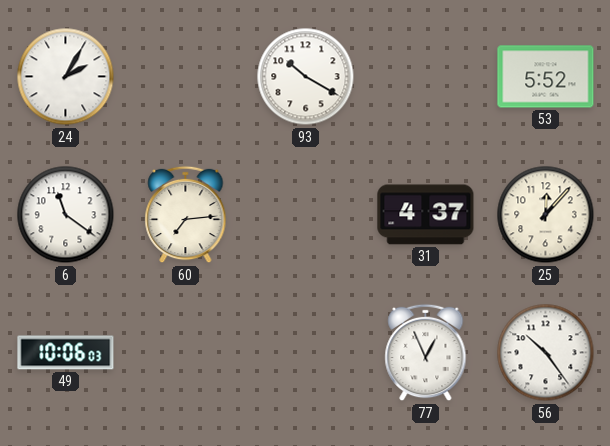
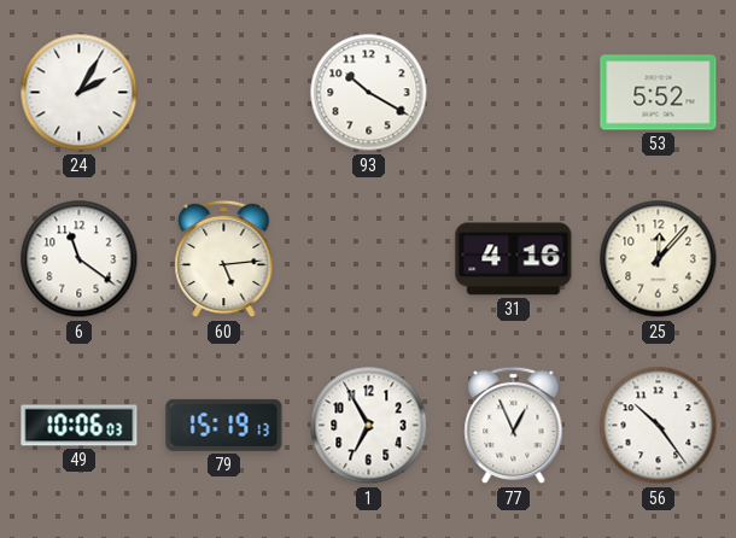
60: 7:14 -> 5:14 (224, 259)
31: 4:37 -> 4:16 (514, 259)
79: none -> 15:19 (224, 425)
1: none -> 6:55 (369, 426)
